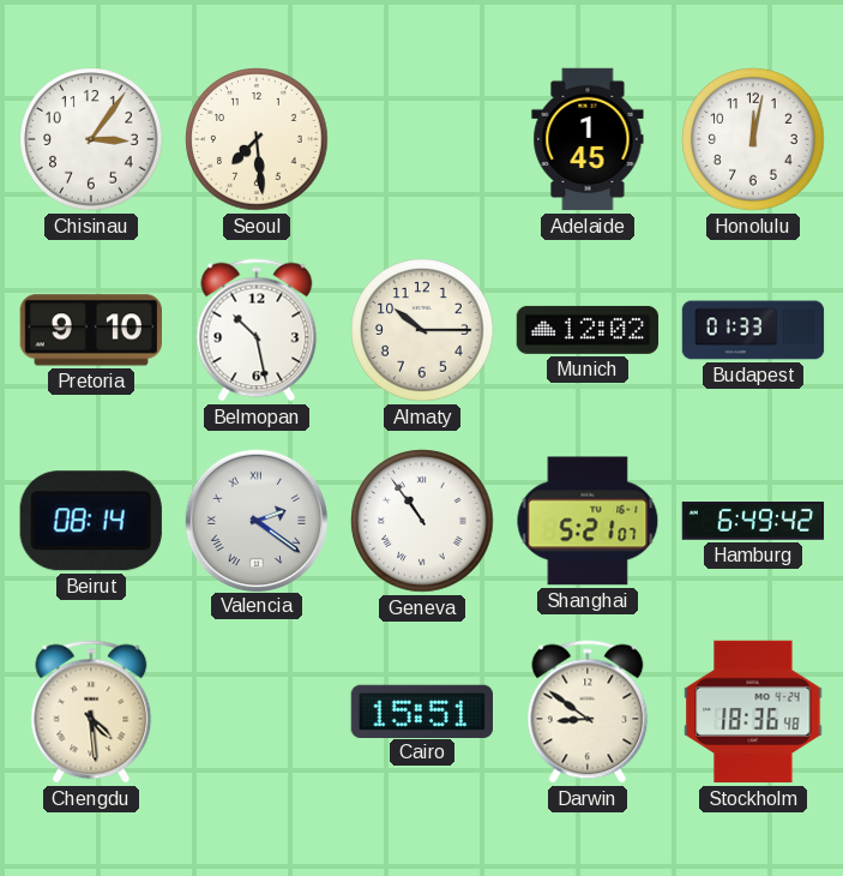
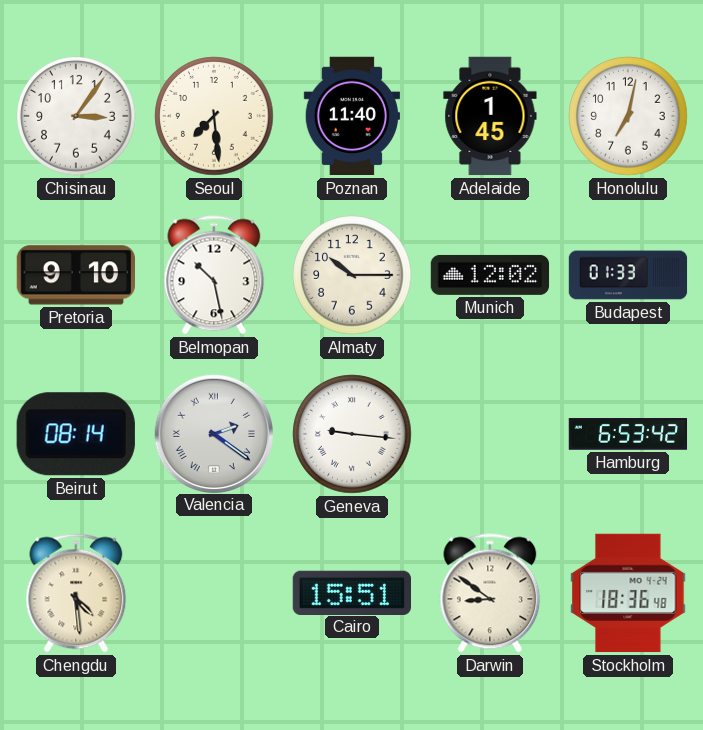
Poznan: none -> 11:40 (351, 116)
Honolulu: 12:02 -> 7:02 (628, 116)
Geneva: 10:54 -> 9:16 (352, 434)
Shanghai: 5:21 -> none (588, 521)
Hamburg: 6:49 -> 6:53 (628, 434)
